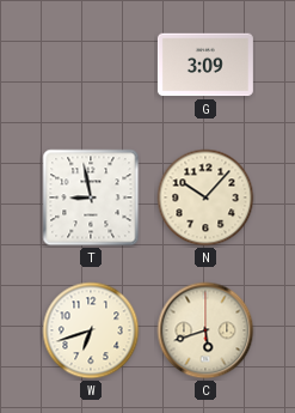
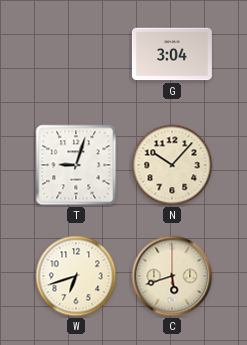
G: 3:09 -> 3:04 (172, 54)
T: 8:58 -> 9:03 (76, 165)
